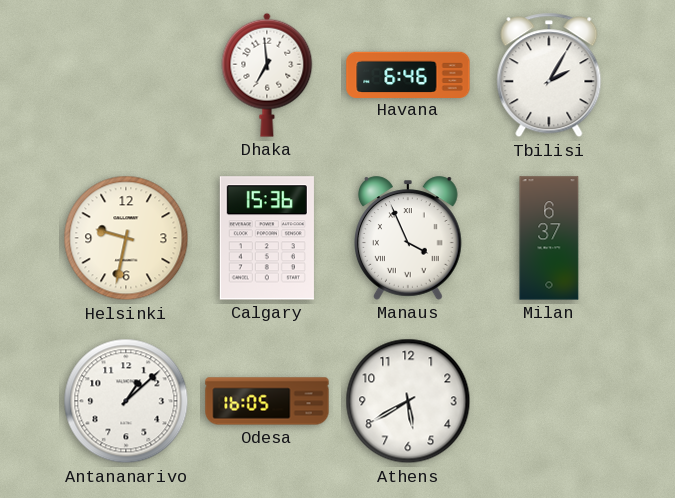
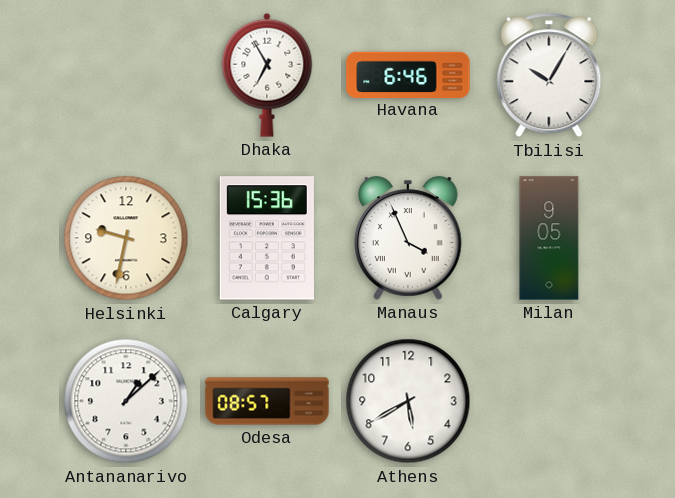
Dhaka: 6:59 -> 6:55 (267, 75)
Tbilisi: 2:05 -> 10:05 (549, 75)
Milan: 6:37 -> 9:05 (549, 238)
Odesa: 16:05 -> 08:57 (267, 401)
